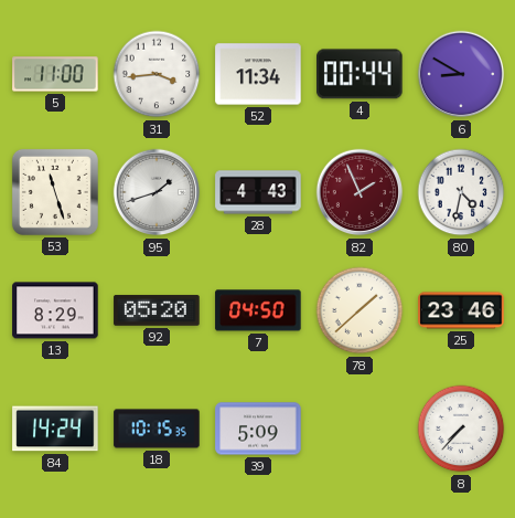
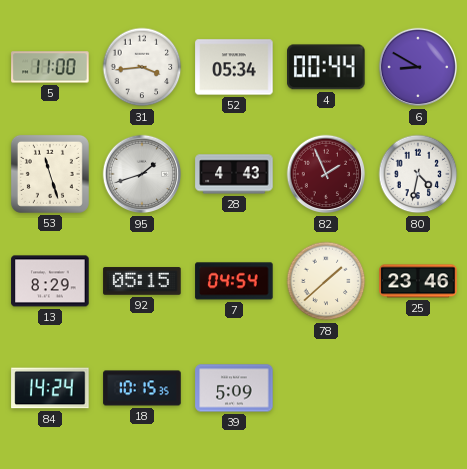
52: 11:34 -> 05:34 (234, 67)
92: 05:20 -> 05:15 (142, 281)
7: 04:50 -> 04:54 (234, 281)
8: 7:37 -> none (461, 429)
